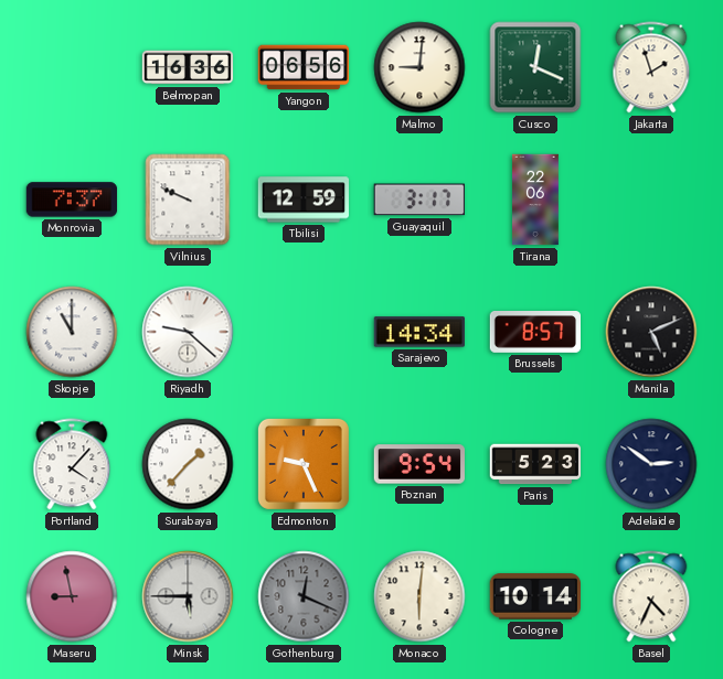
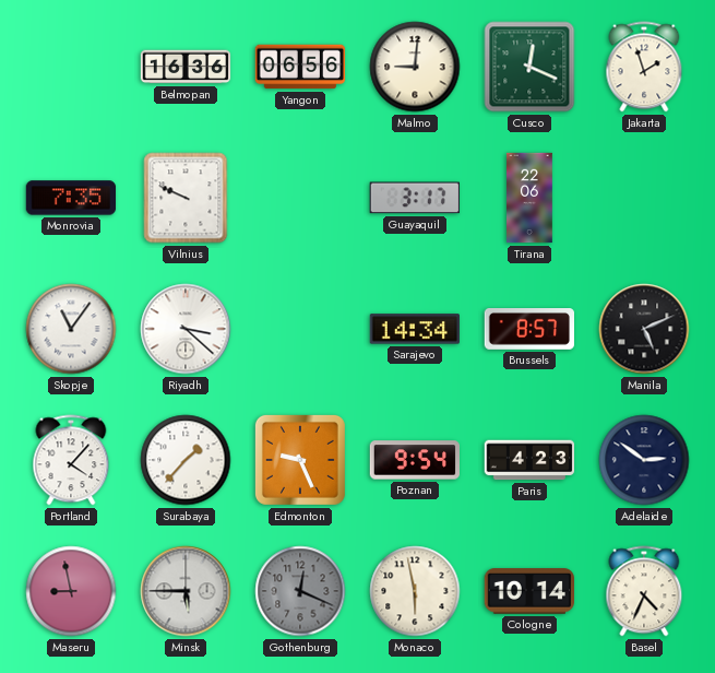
Monrovia: 7:37 -> 7:35 (71, 198)
Tbilisi: 12:59 -> none (304, 200)
Skopje: 11:00 -> 11:06 (71, 329)
Riyadh: 9:22 -> 3:22 (186, 329)
Paris: 5:23 -> 4:23 (529, 460)
Monaco: 6:01 -> 5:58 (415, 591)
